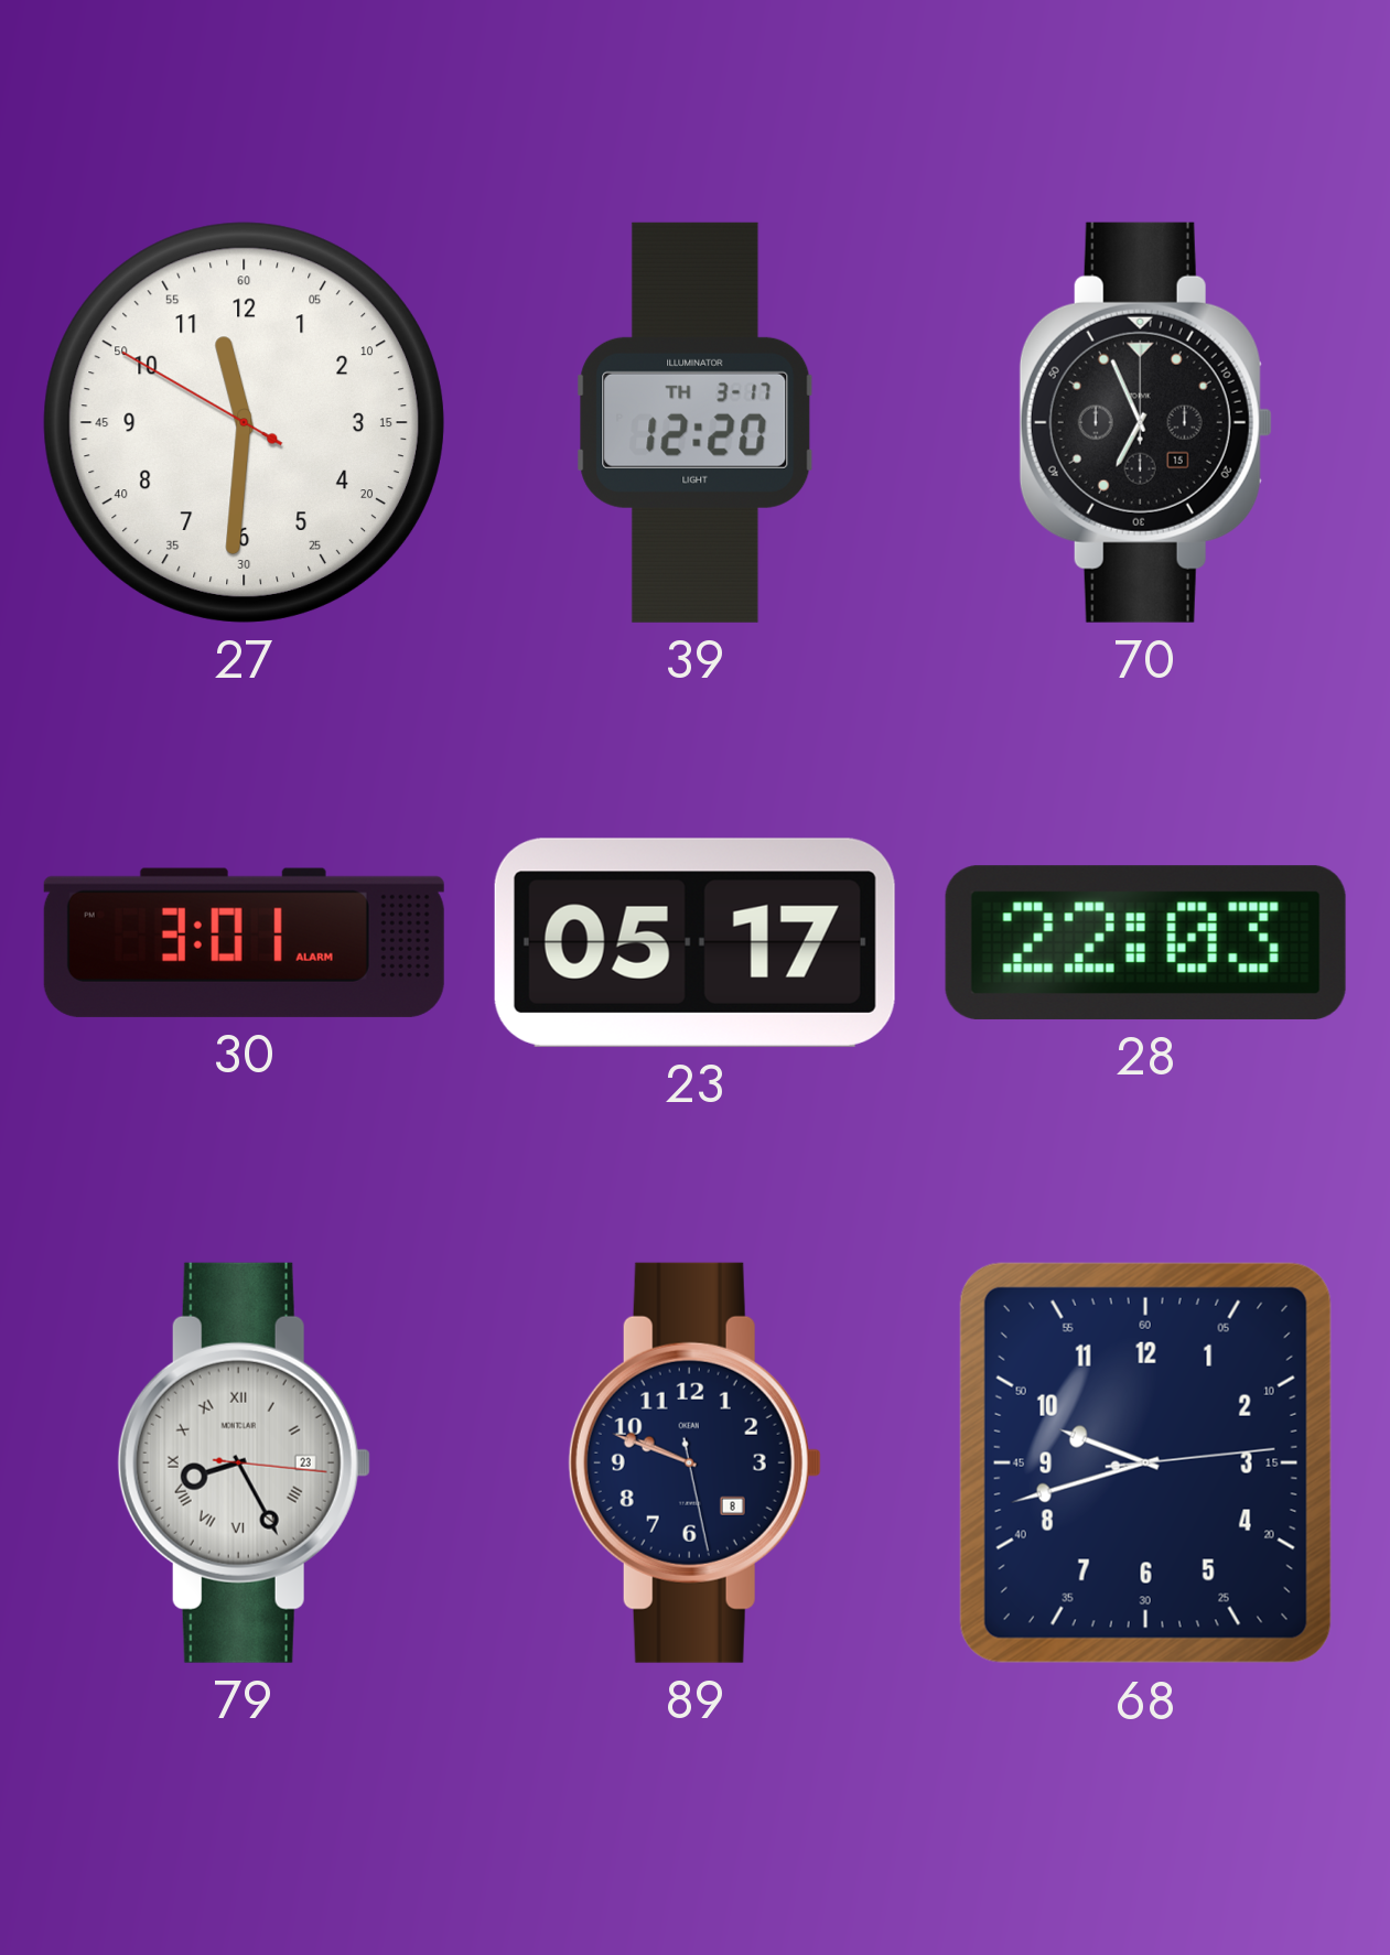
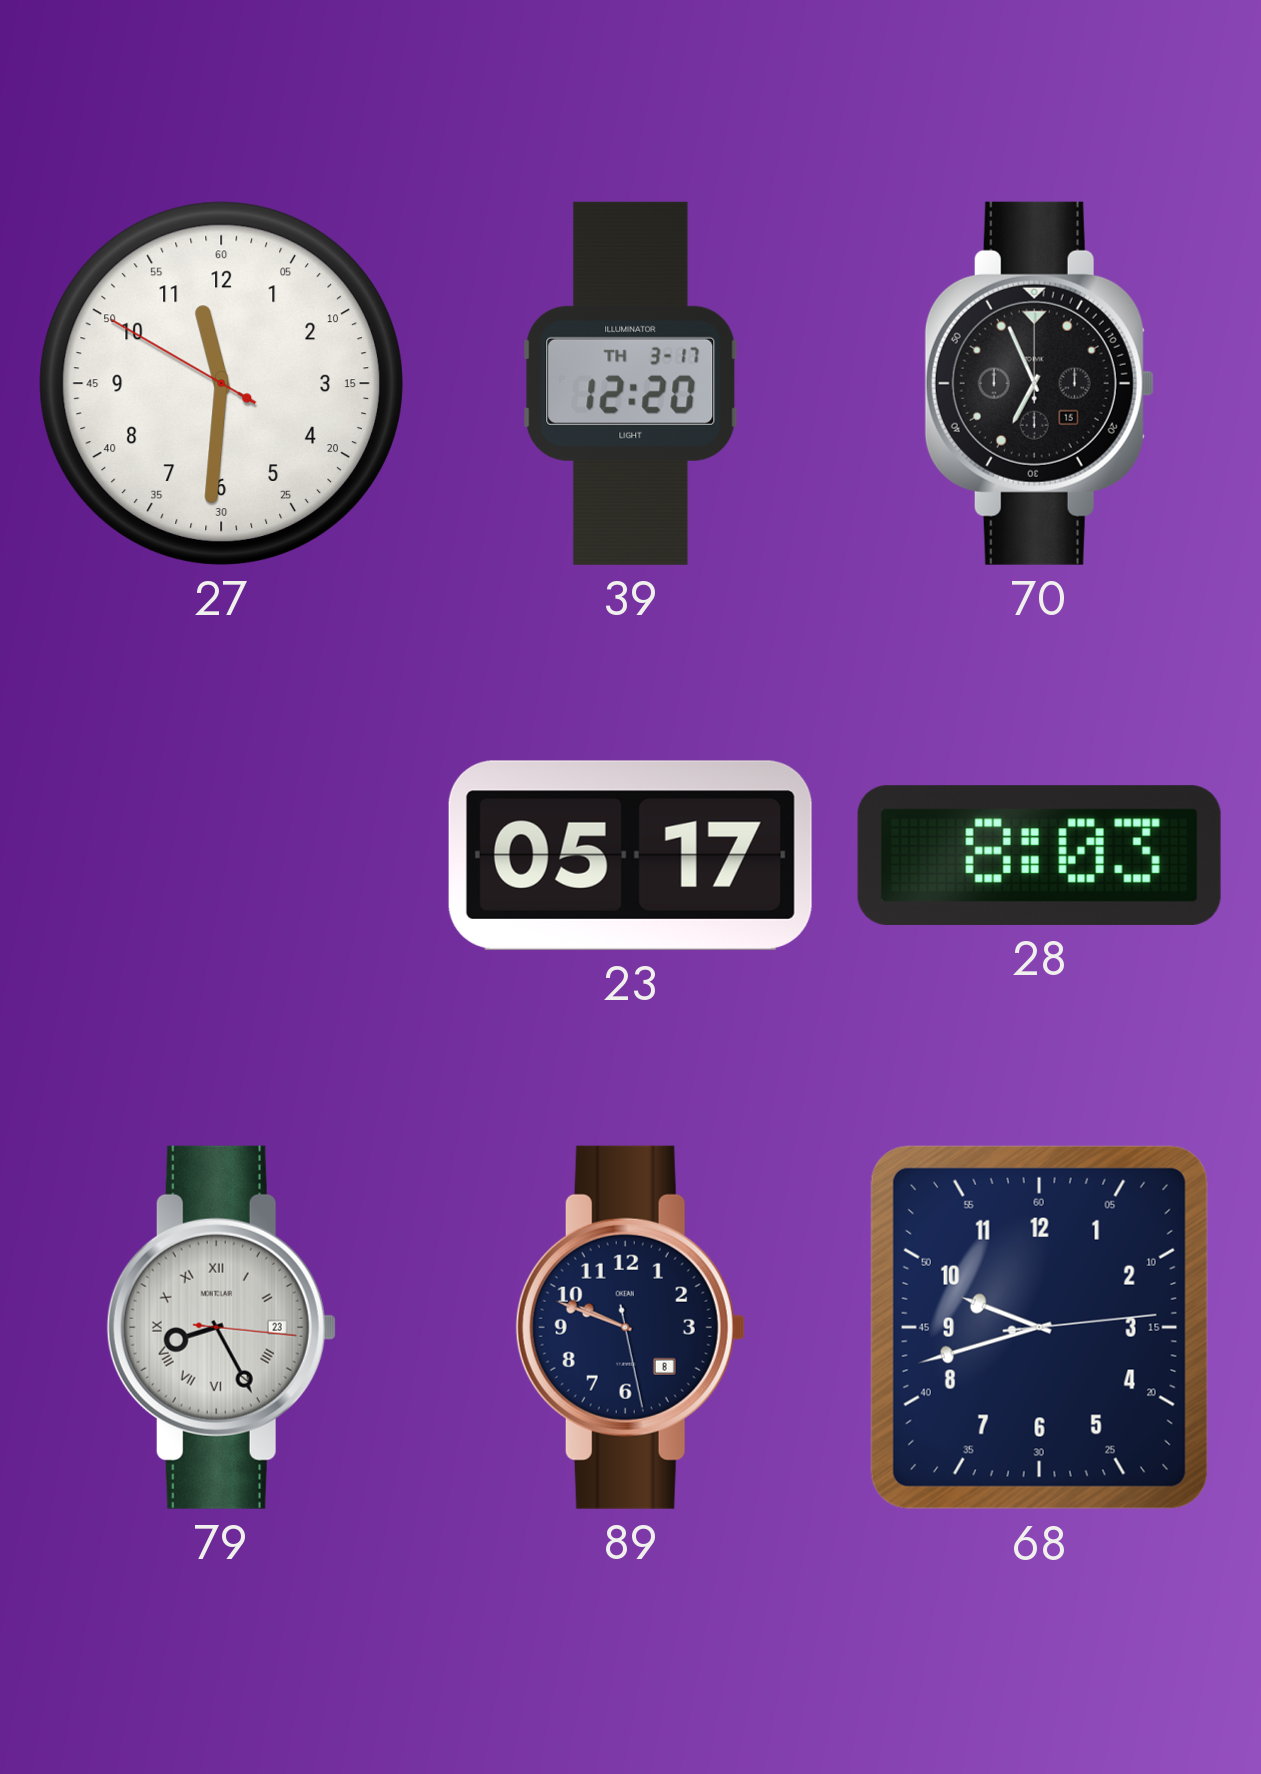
30: 3:01 -> none (244, 942)
28: 22:03 -> 8:03 (1039, 855)
